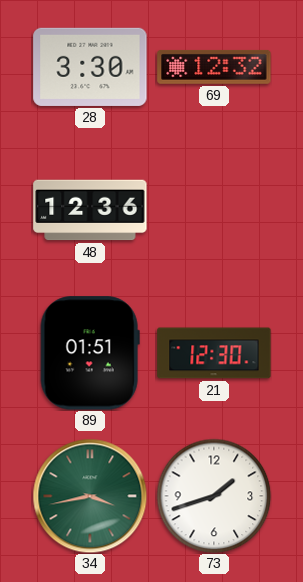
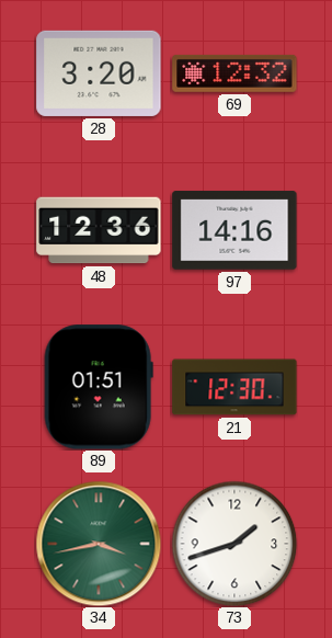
28: 3:30 -> 3:20 (99, 73)
97: none -> 14:16 (234, 230)
